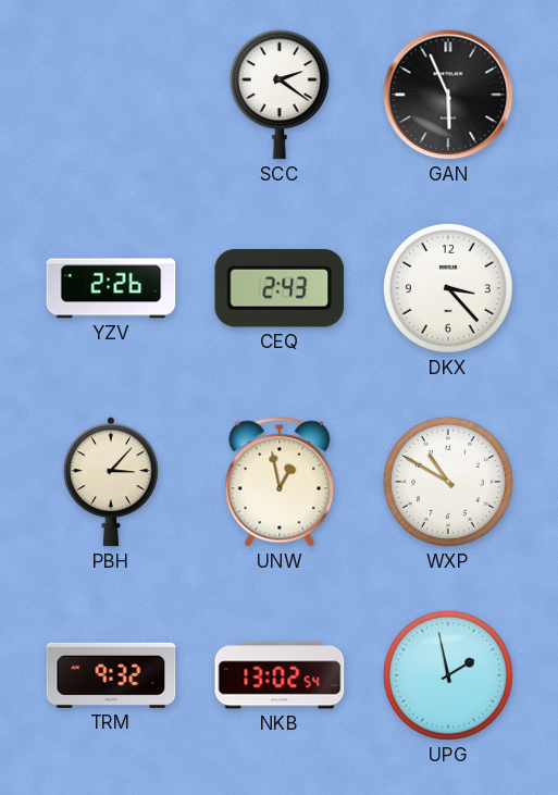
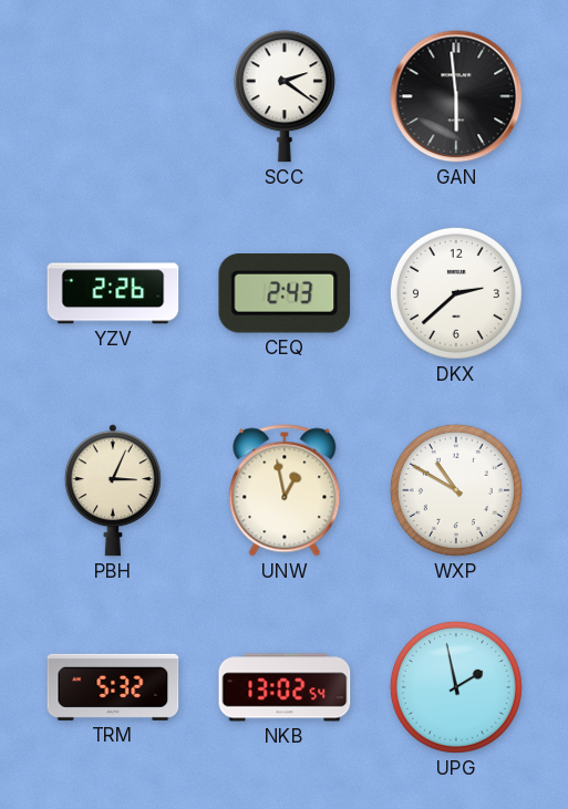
GAN: 5:56 -> 5:59 (456, 96)
DKX: 3:23 -> 2:38 (456, 293)
PBH: 3:07 -> 3:04 (113, 490)
TRM: 9:32 -> 5:32 (113, 687)
